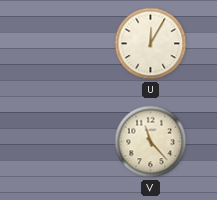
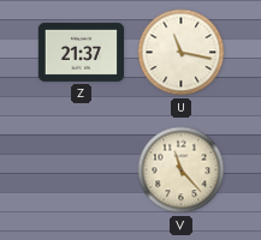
Z: none -> 21:37 (81, 52)
U: 12:05 -> 11:17 (182, 53)
